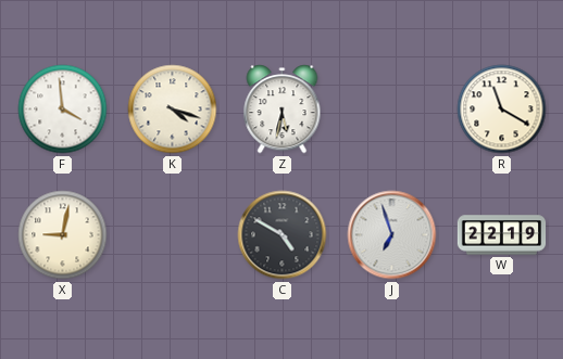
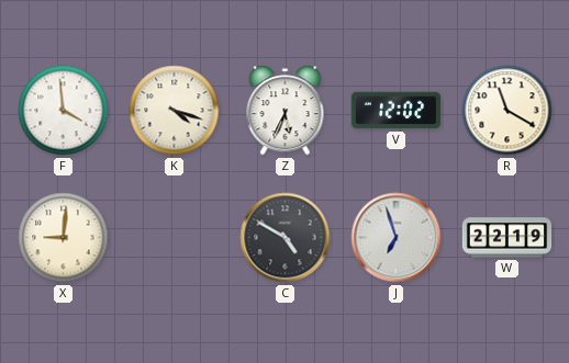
Z: 5:32 -> 5:34 (286, 111)
V: none -> 12:02 (397, 111)
X: 9:02 -> 9:01 (64, 238)
